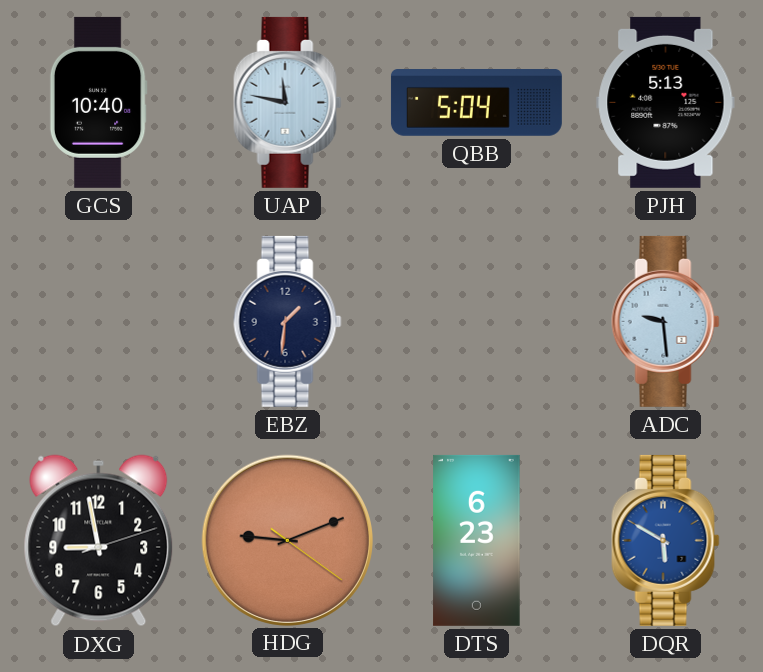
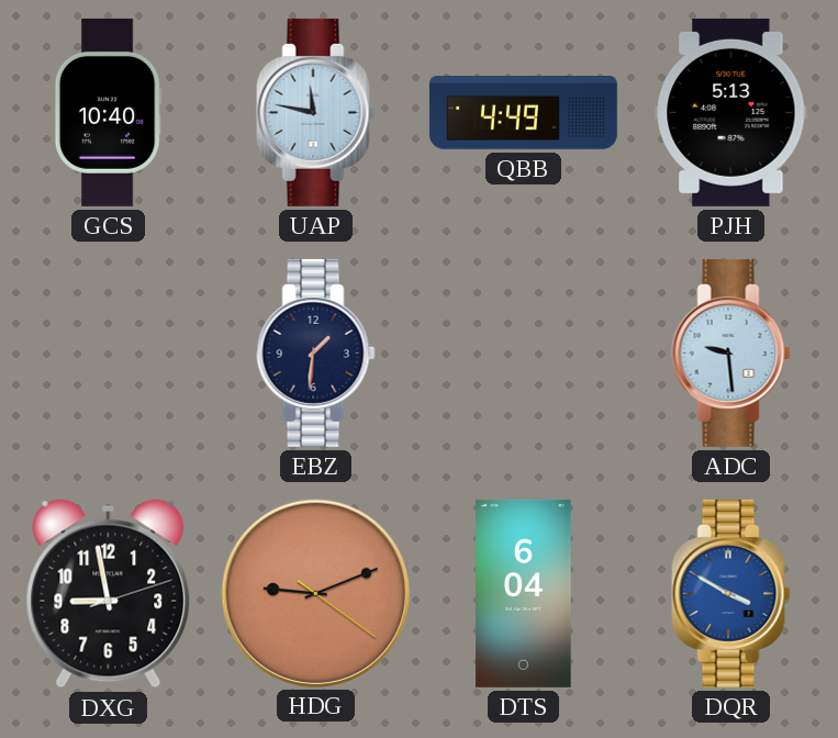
QBB: 5:04 -> 4:49 (523, 113)
DTS: 6:23 -> 6:04 (524, 593)
DQR: 5:50 -> 3:50 (731, 593)
